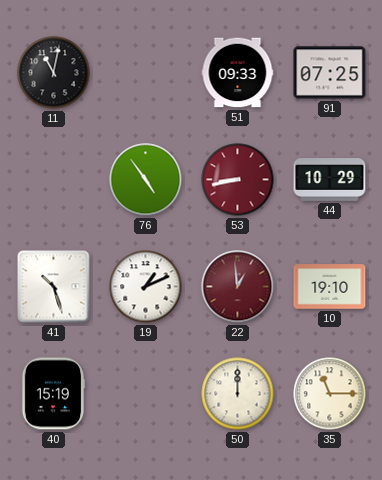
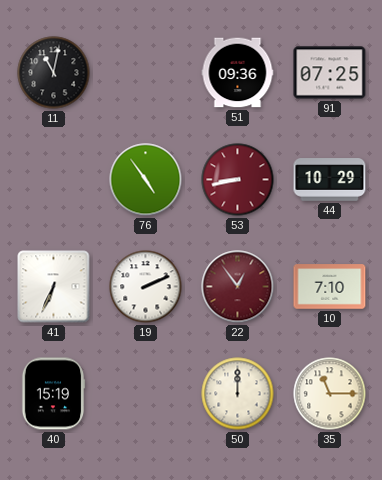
51: 09:33 -> 09:36 (238, 73)
41: 10:27 -> 6:34 (54, 287)
19: 1:11 -> 2:11 (146, 287)
22: 12:59 -> 12:54 (238, 287)
10: 19:10 -> 7:10 (330, 287)
